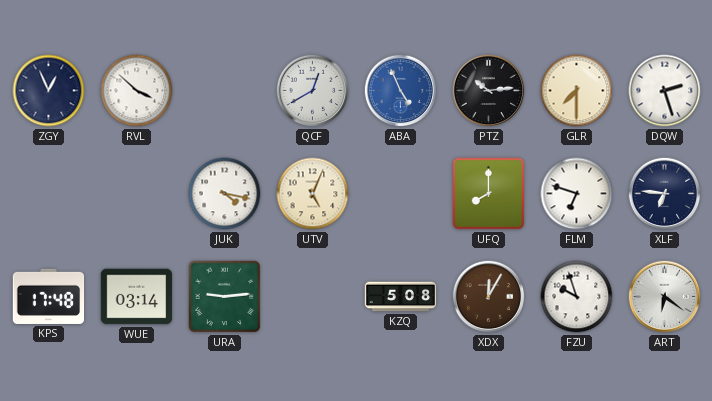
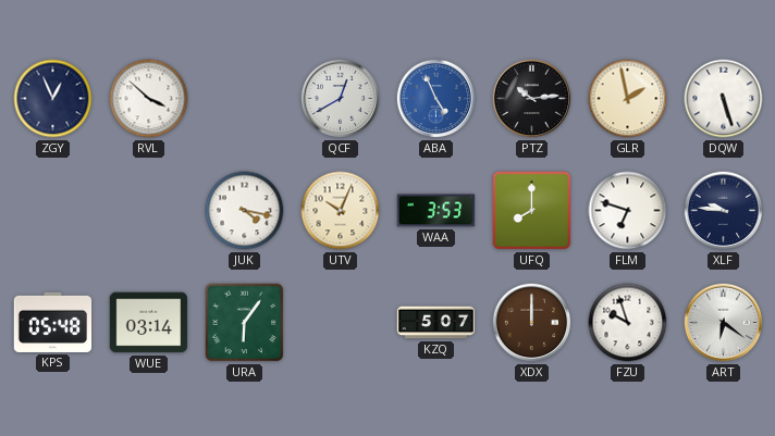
GLR: 7:30 -> 1:58 (628, 99)
DQW: 2:27 -> 5:27 (724, 99)
UTV: 5:04 -> 10:04 (341, 211)
WAA: none -> 3:53 (436, 211)
XLF: 6:46 -> 9:46 (724, 211)
KPS: 17:48 -> 05:48 (53, 322)
URA: 9:14 -> 6:06 (245, 323)
KZQ: 5:08 -> 5:07 (436, 323)
XDX: 12:05 -> 12:00 (532, 323)
